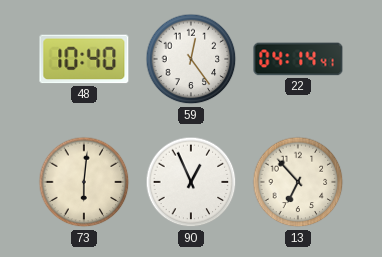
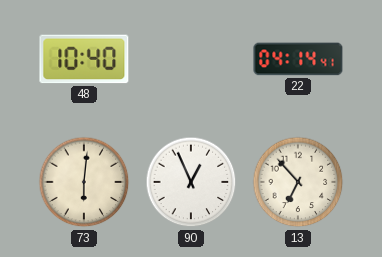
59: 12:24 -> none (191, 59)
